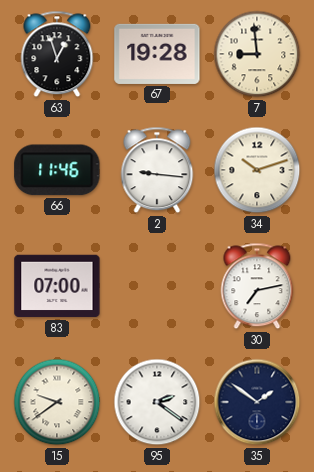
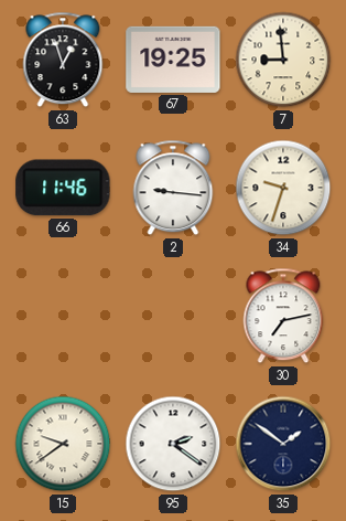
67: 19:28 -> 19:25 (173, 60)
34: 10:12 -> 9:33 (283, 188)
83: 07:00 -> none (57, 286)
